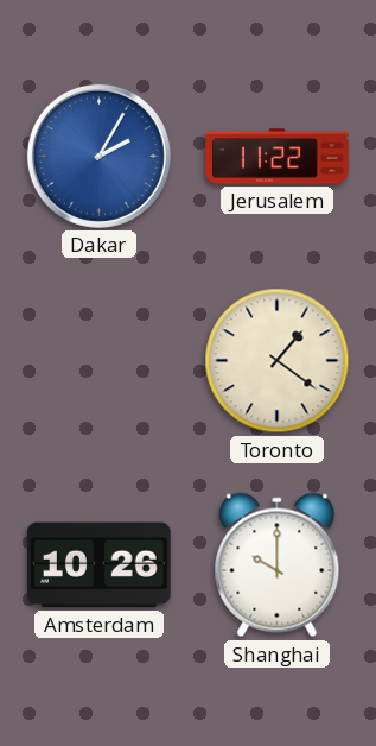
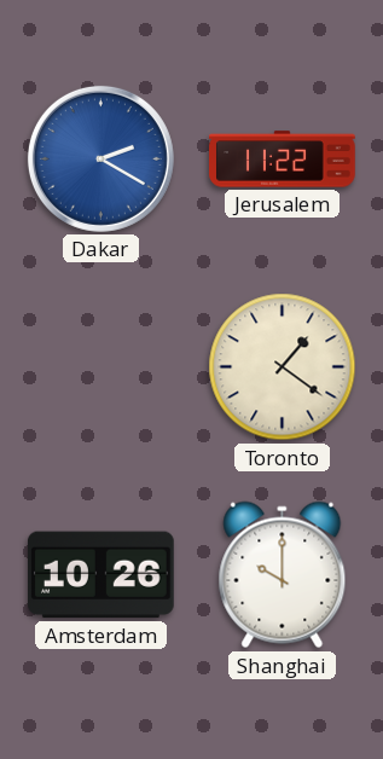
Dakar: 2:05 -> 2:20 (100, 158)
